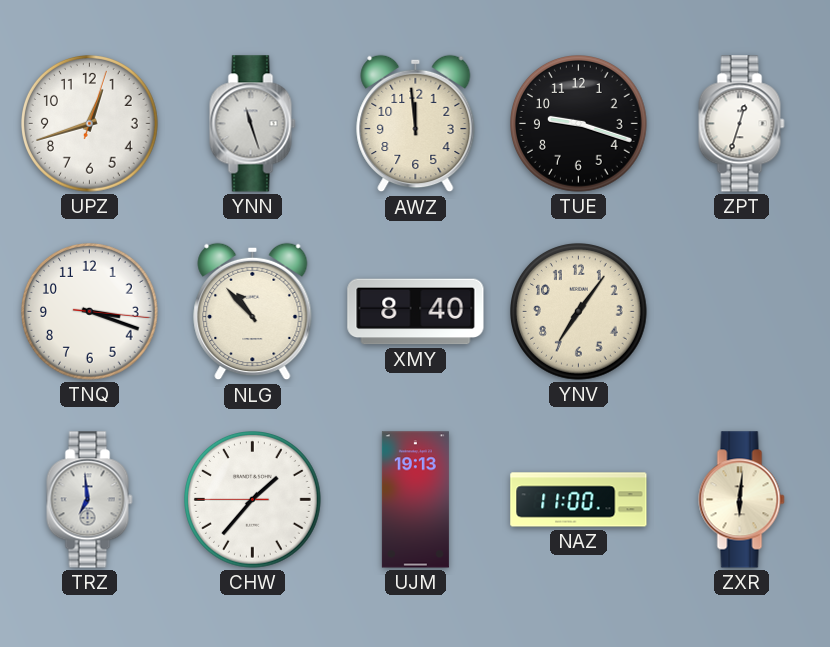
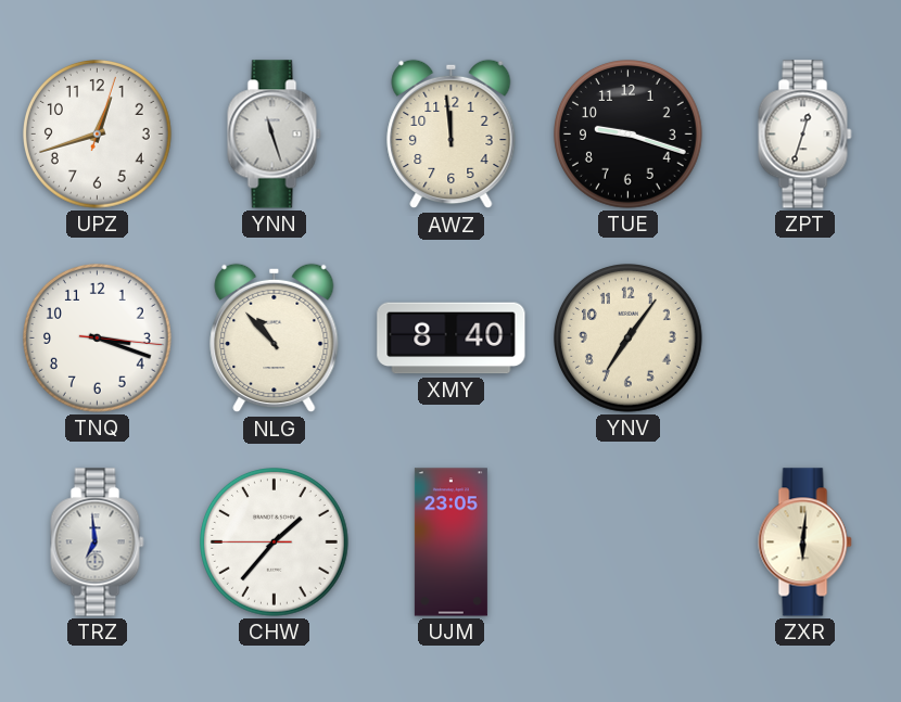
UJM: 19:13 -> 23:05 (451, 543)
NAZ: 11:00 -> none (579, 500)
